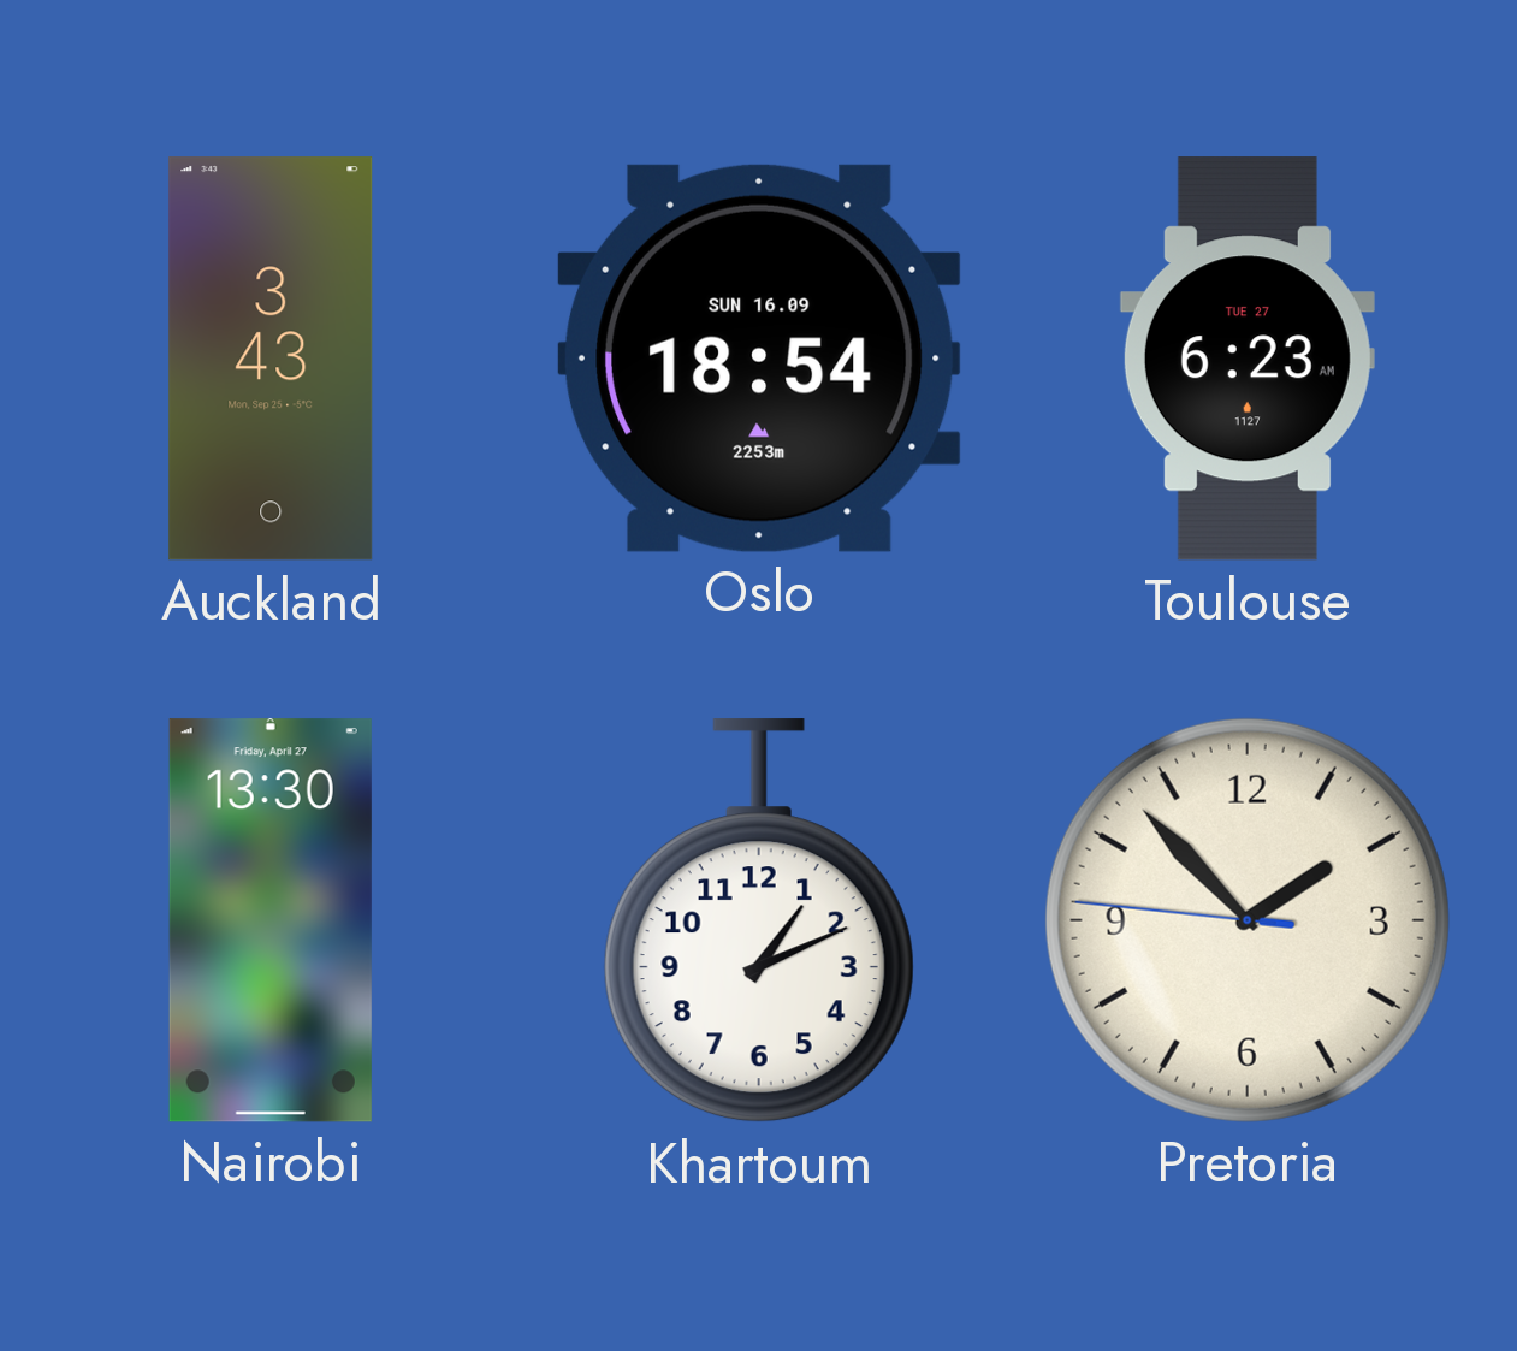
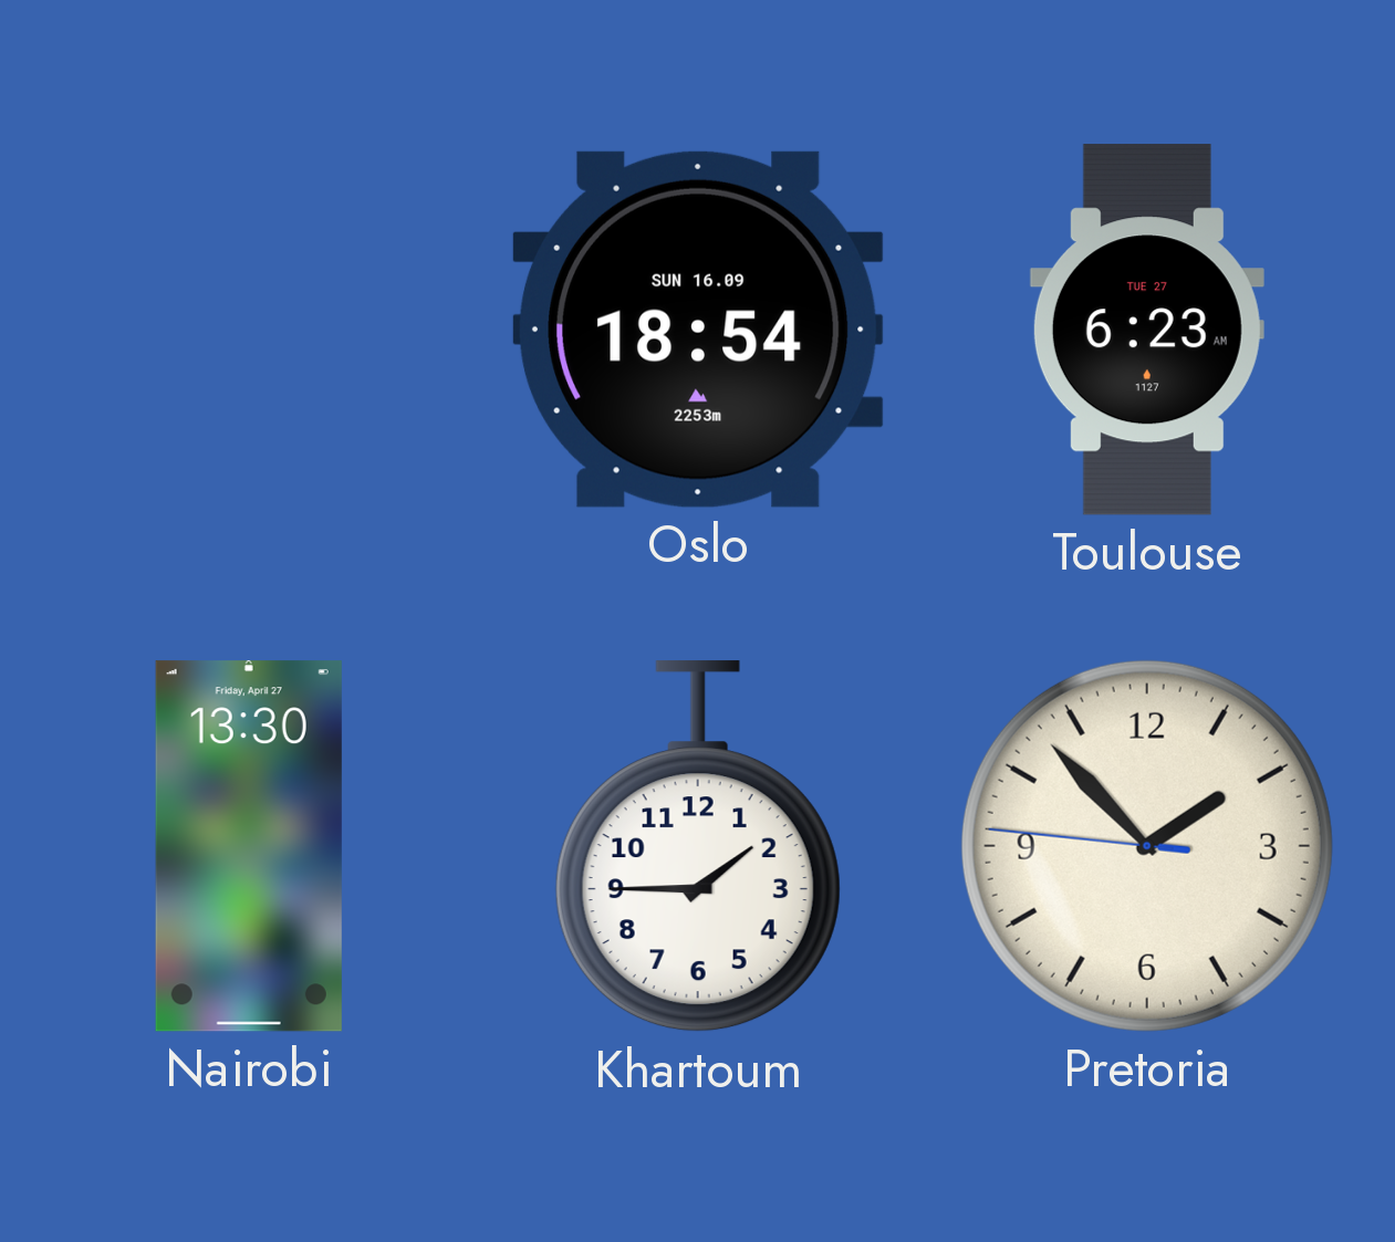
Auckland: 3:43 -> none (271, 359)
Khartoum: 1:11 -> 1:45 (698, 847)
